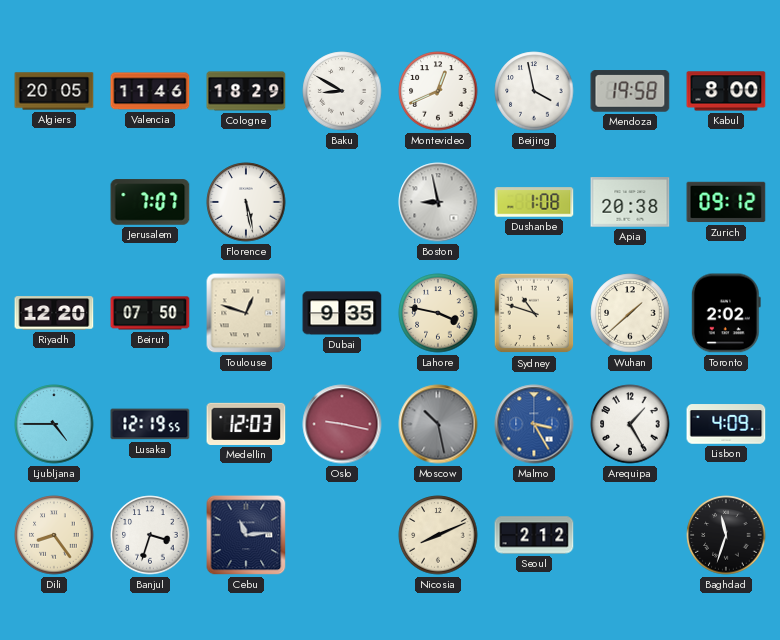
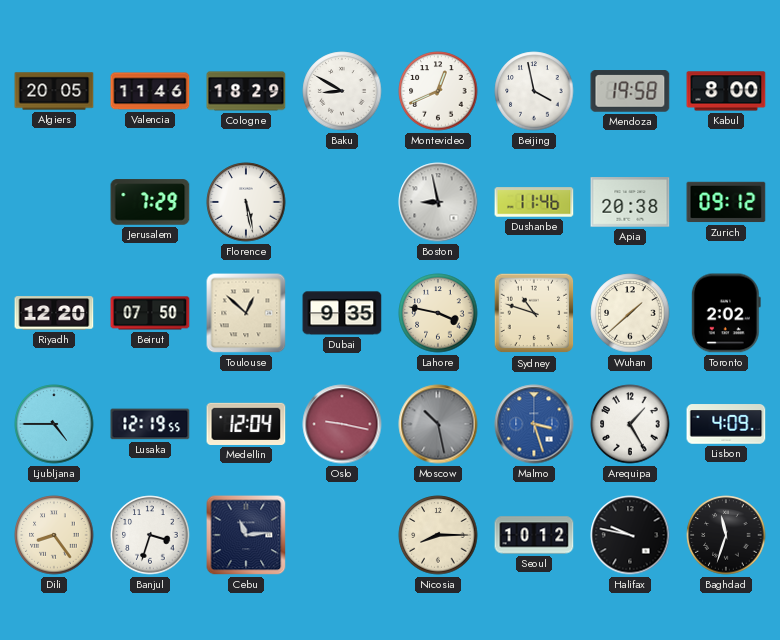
Jerusalem: 7:07 -> 7:29 (150, 202)
Dushanbe: 1:08 -> 11:46 (534, 202)
Toulouse: 12:48 -> 12:52 (246, 313)
Medellin: 12:03 -> 12:04 (246, 424)
Malmo: 3:25 -> 3:27 (534, 424)
Nicosia: 8:11 -> 8:15 (438, 535)
Seoul: 2:12 -> 10:12 (534, 535)
Halifax: none -> 9:47 (630, 535)
